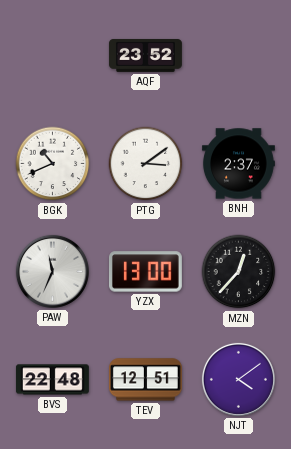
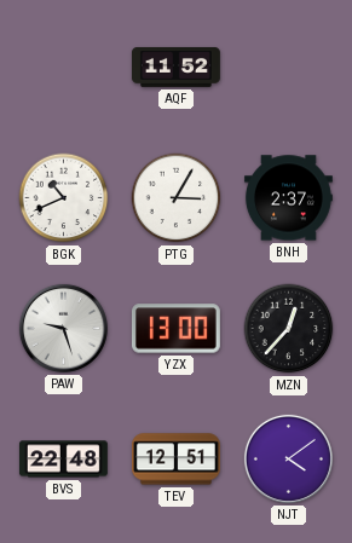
AQF: 23:52 -> 11:52 (175, 68)
PTG: 3:09 -> 3:05 (177, 198)
PAW: 11:34 -> 9:27 (63, 328)
